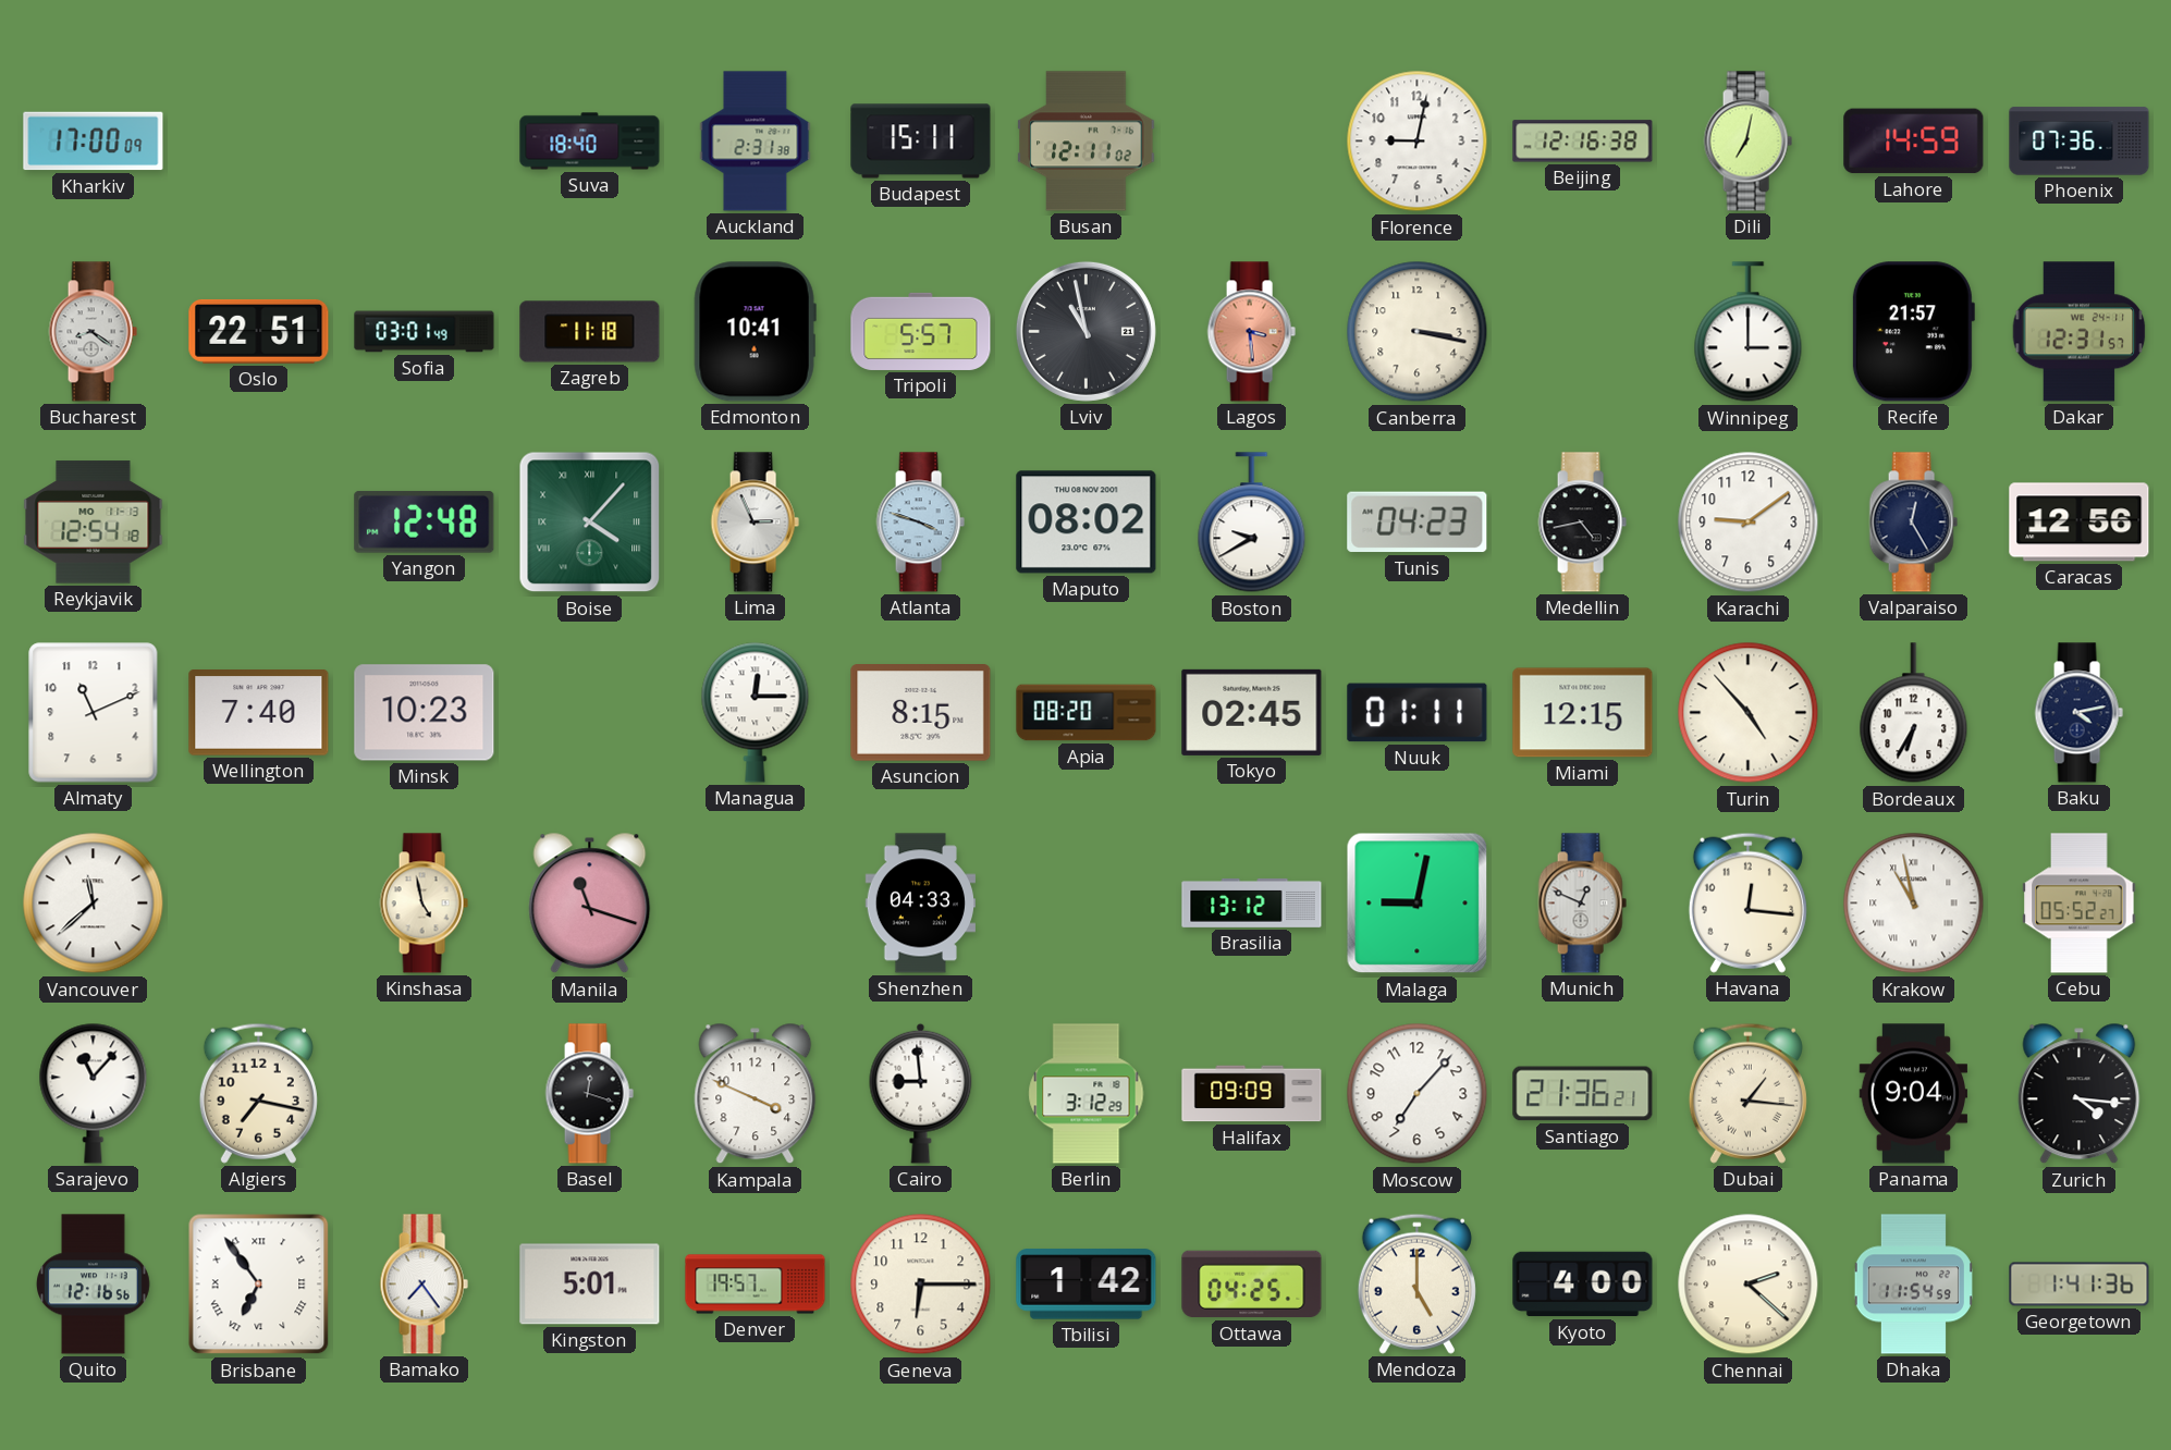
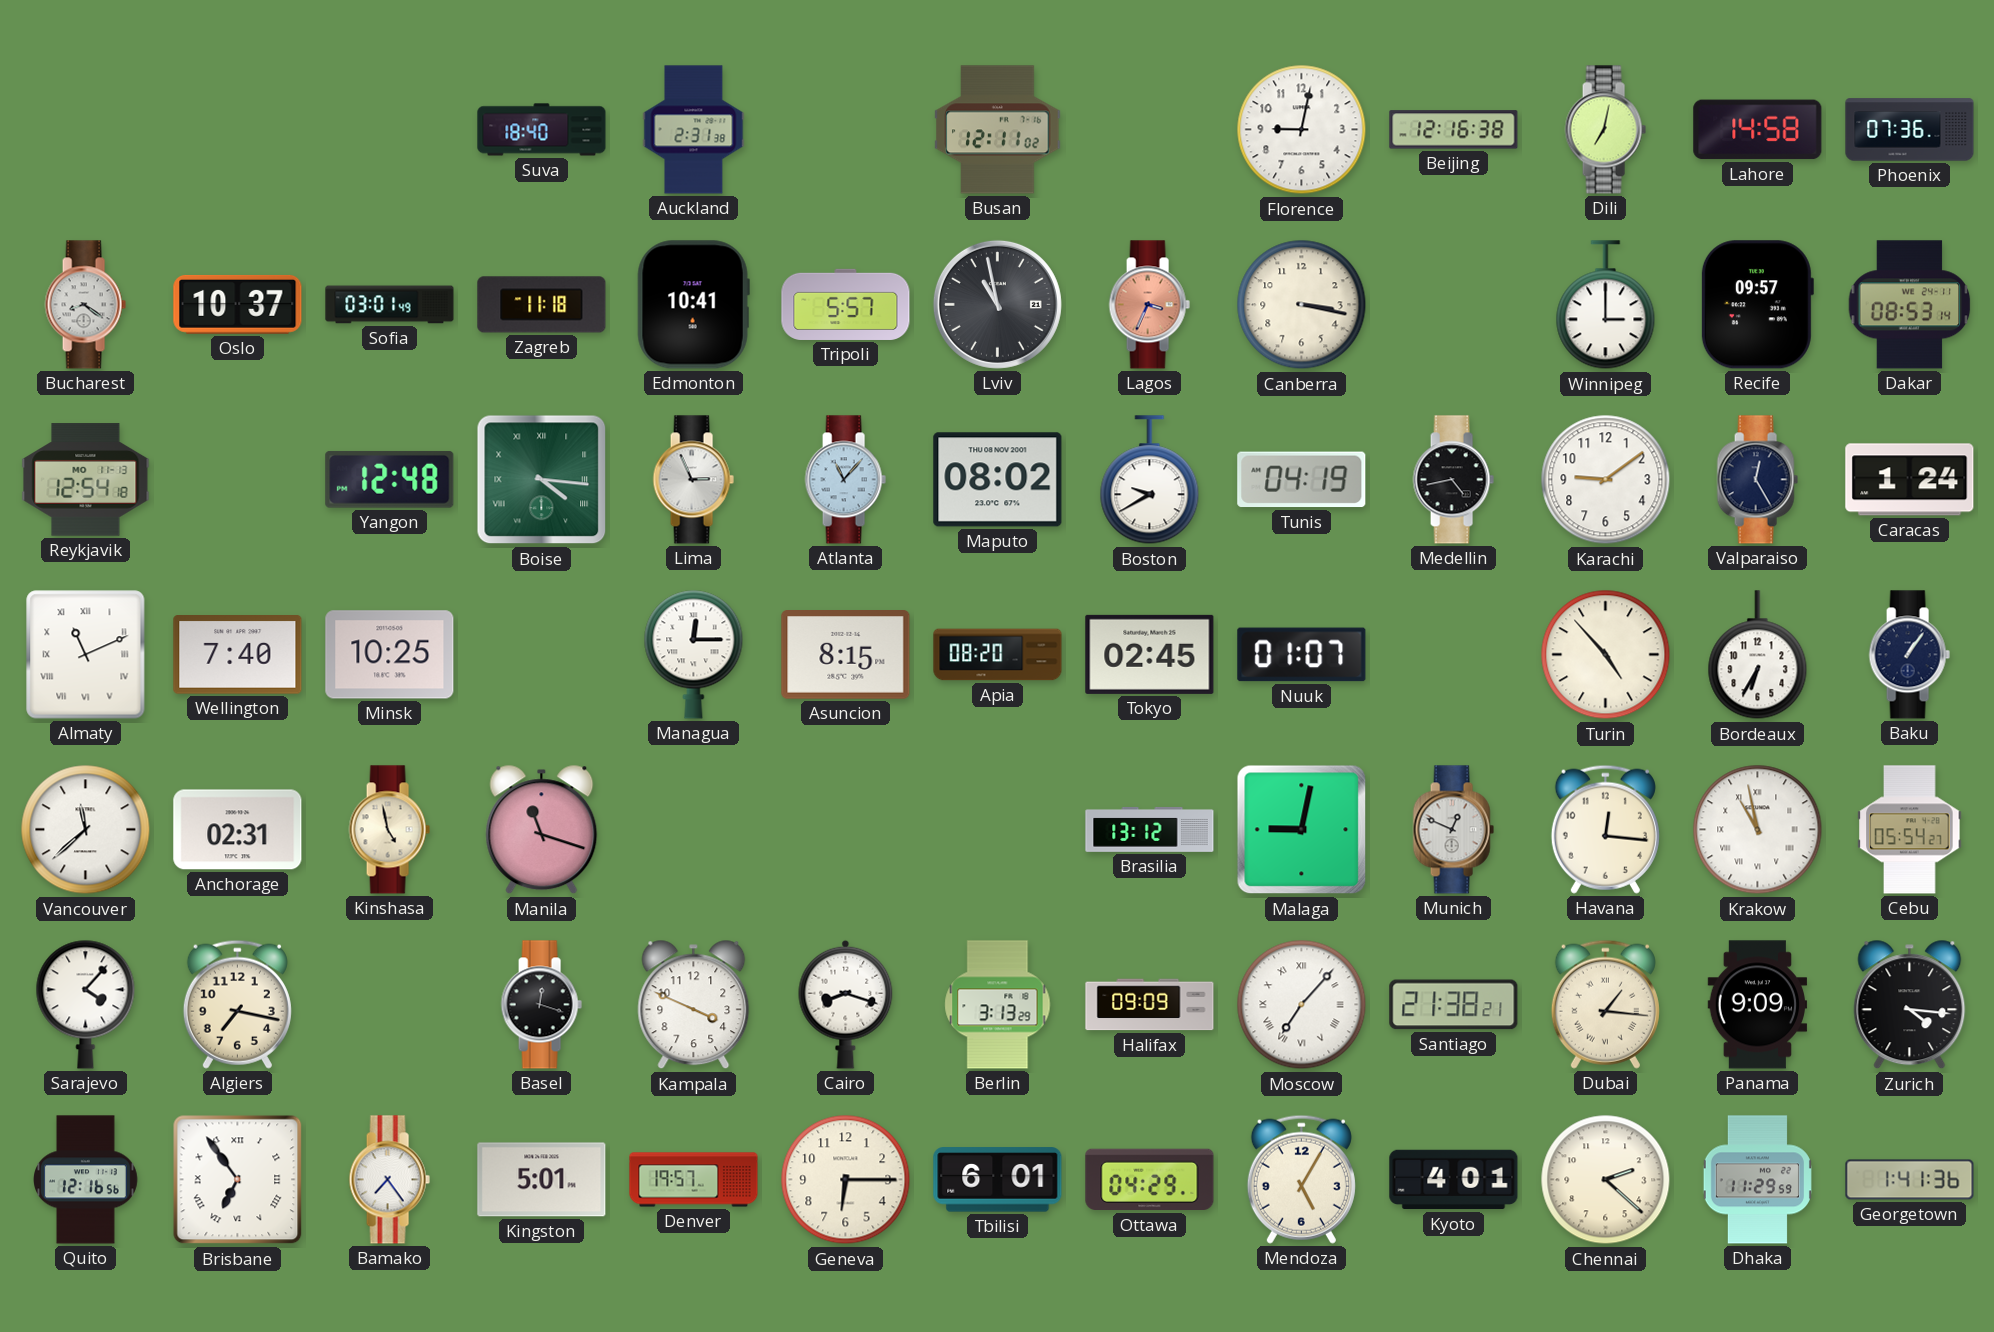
Kharkiv: 17:00 -> none (94, 142)
Budapest: 15:11 -> none (921, 142)
Lahore: 14:59 -> 14:58 (1758, 130)
Oslo: 22:51 -> 10:37 (238, 304)
Lagos: 3:29 -> 3:34 (1149, 305)
Recife: 21:57 -> 09:57 (1757, 305)
Dakar: 12:31 -> 08:53 (1910, 305)
Boise: 4:07 -> 4:16 (542, 480)
Atlanta: 3:48 -> 11:07 (845, 480)
Tunis: 04:23 -> 04:19 (1302, 480)
Caracas: 12:56 -> 1:24 (1910, 480)
Almaty numerals: Arabic -> Roman (86, 655)
Minsk: 10:23 -> 10:25 (390, 655)
Nuuk: 01:11 -> 01:07 (1302, 655)
Miami: 12:15 -> none (1583, 713)
Baku: 4:13 -> 1:06 (1909, 655)
Anchorage: none -> 02:31 (238, 830)
Shenzhen: 04:33 -> none (920, 904)
Cebu: 05:52 -> 05:54 (1910, 830)
Sarajevo: 11:07 -> 4:07 (86, 1004)
Cairo: 8:59 -> 8:18 (846, 1004)
Berlin: 3:12 -> 3:13 (998, 1005)
Moscow numerals: Arabic -> Roman (1302, 1005)
Santiago: 21:36 -> 21:38 (1454, 1005)
Panama: 9:04 -> 9:09 (1758, 1005)
Tbilisi: 1:42 -> 6:01 (998, 1180)
Ottawa: 04:25 -> 04:29 (1150, 1180)
Mendoza: 5:00 -> 5:05 (1301, 1179)
Kyoto: 4:00 -> 4:01 (1454, 1180)
Dhaka: 11:54 -> 11:29 (1757, 1180)
